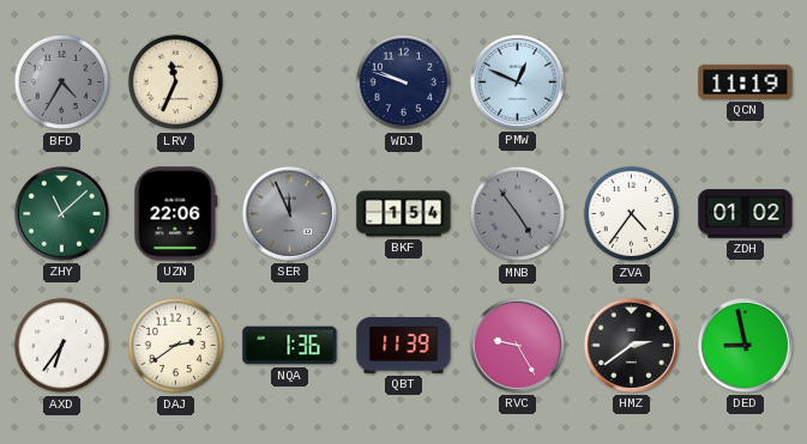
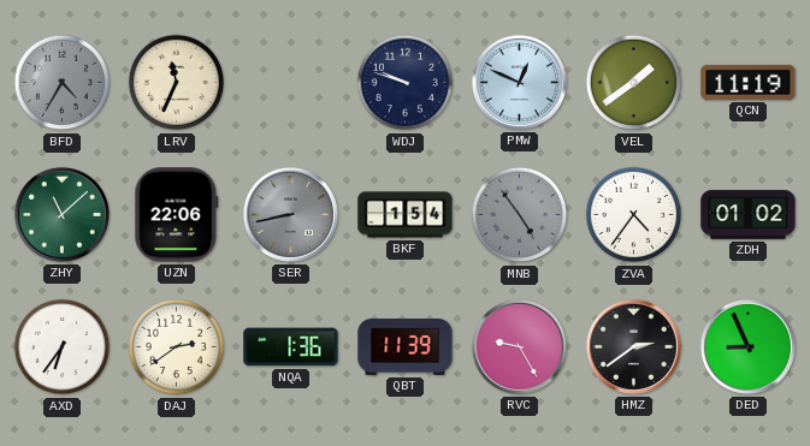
VEL: none -> 1:39 (634, 83)
SER: 11:56 -> 8:43 (290, 214)
DED: 8:58 -> 8:56 (747, 346)
